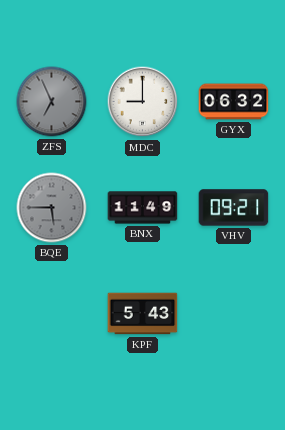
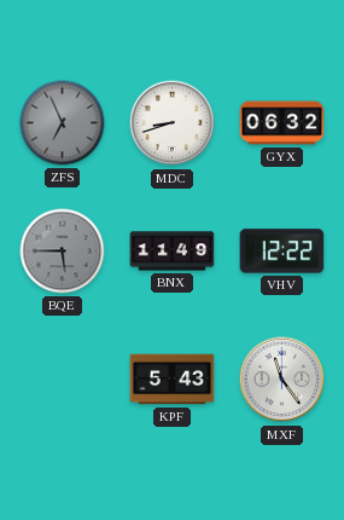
MDC: 9:00 -> 8:42 (173, 123)
VHV: 09:21 -> 12:22 (282, 252)
MXF: none -> 11:24 (282, 380)
